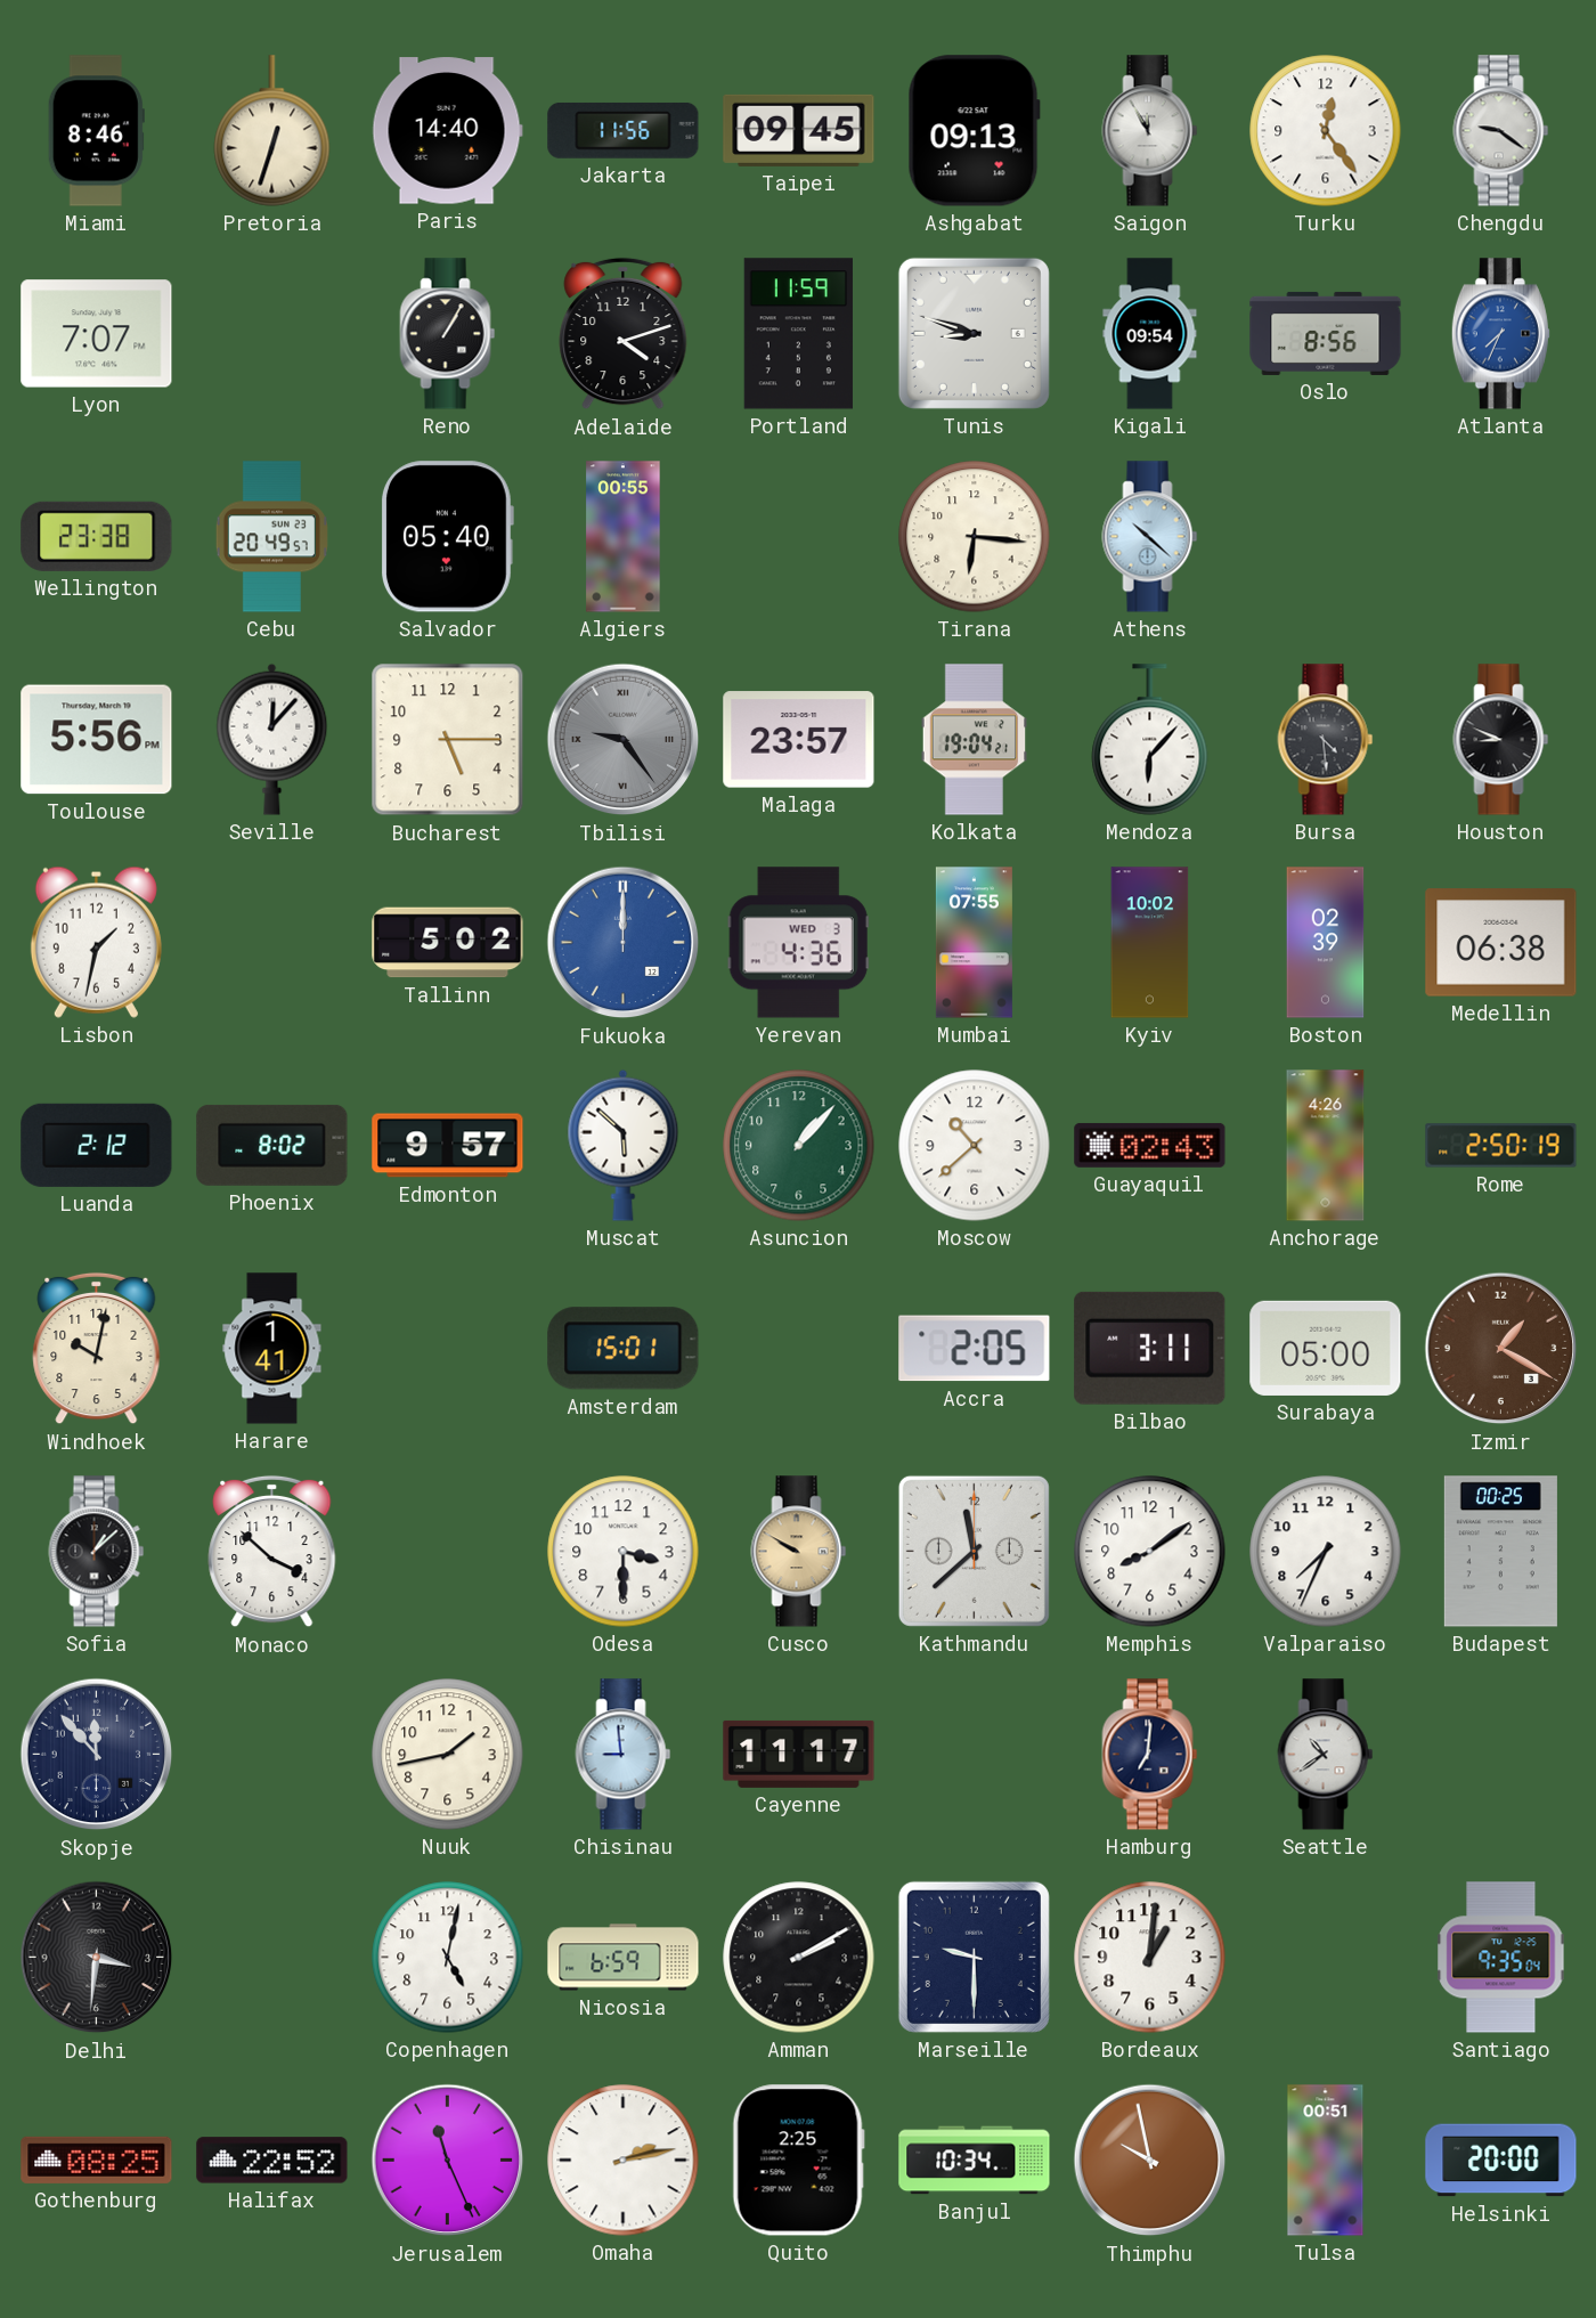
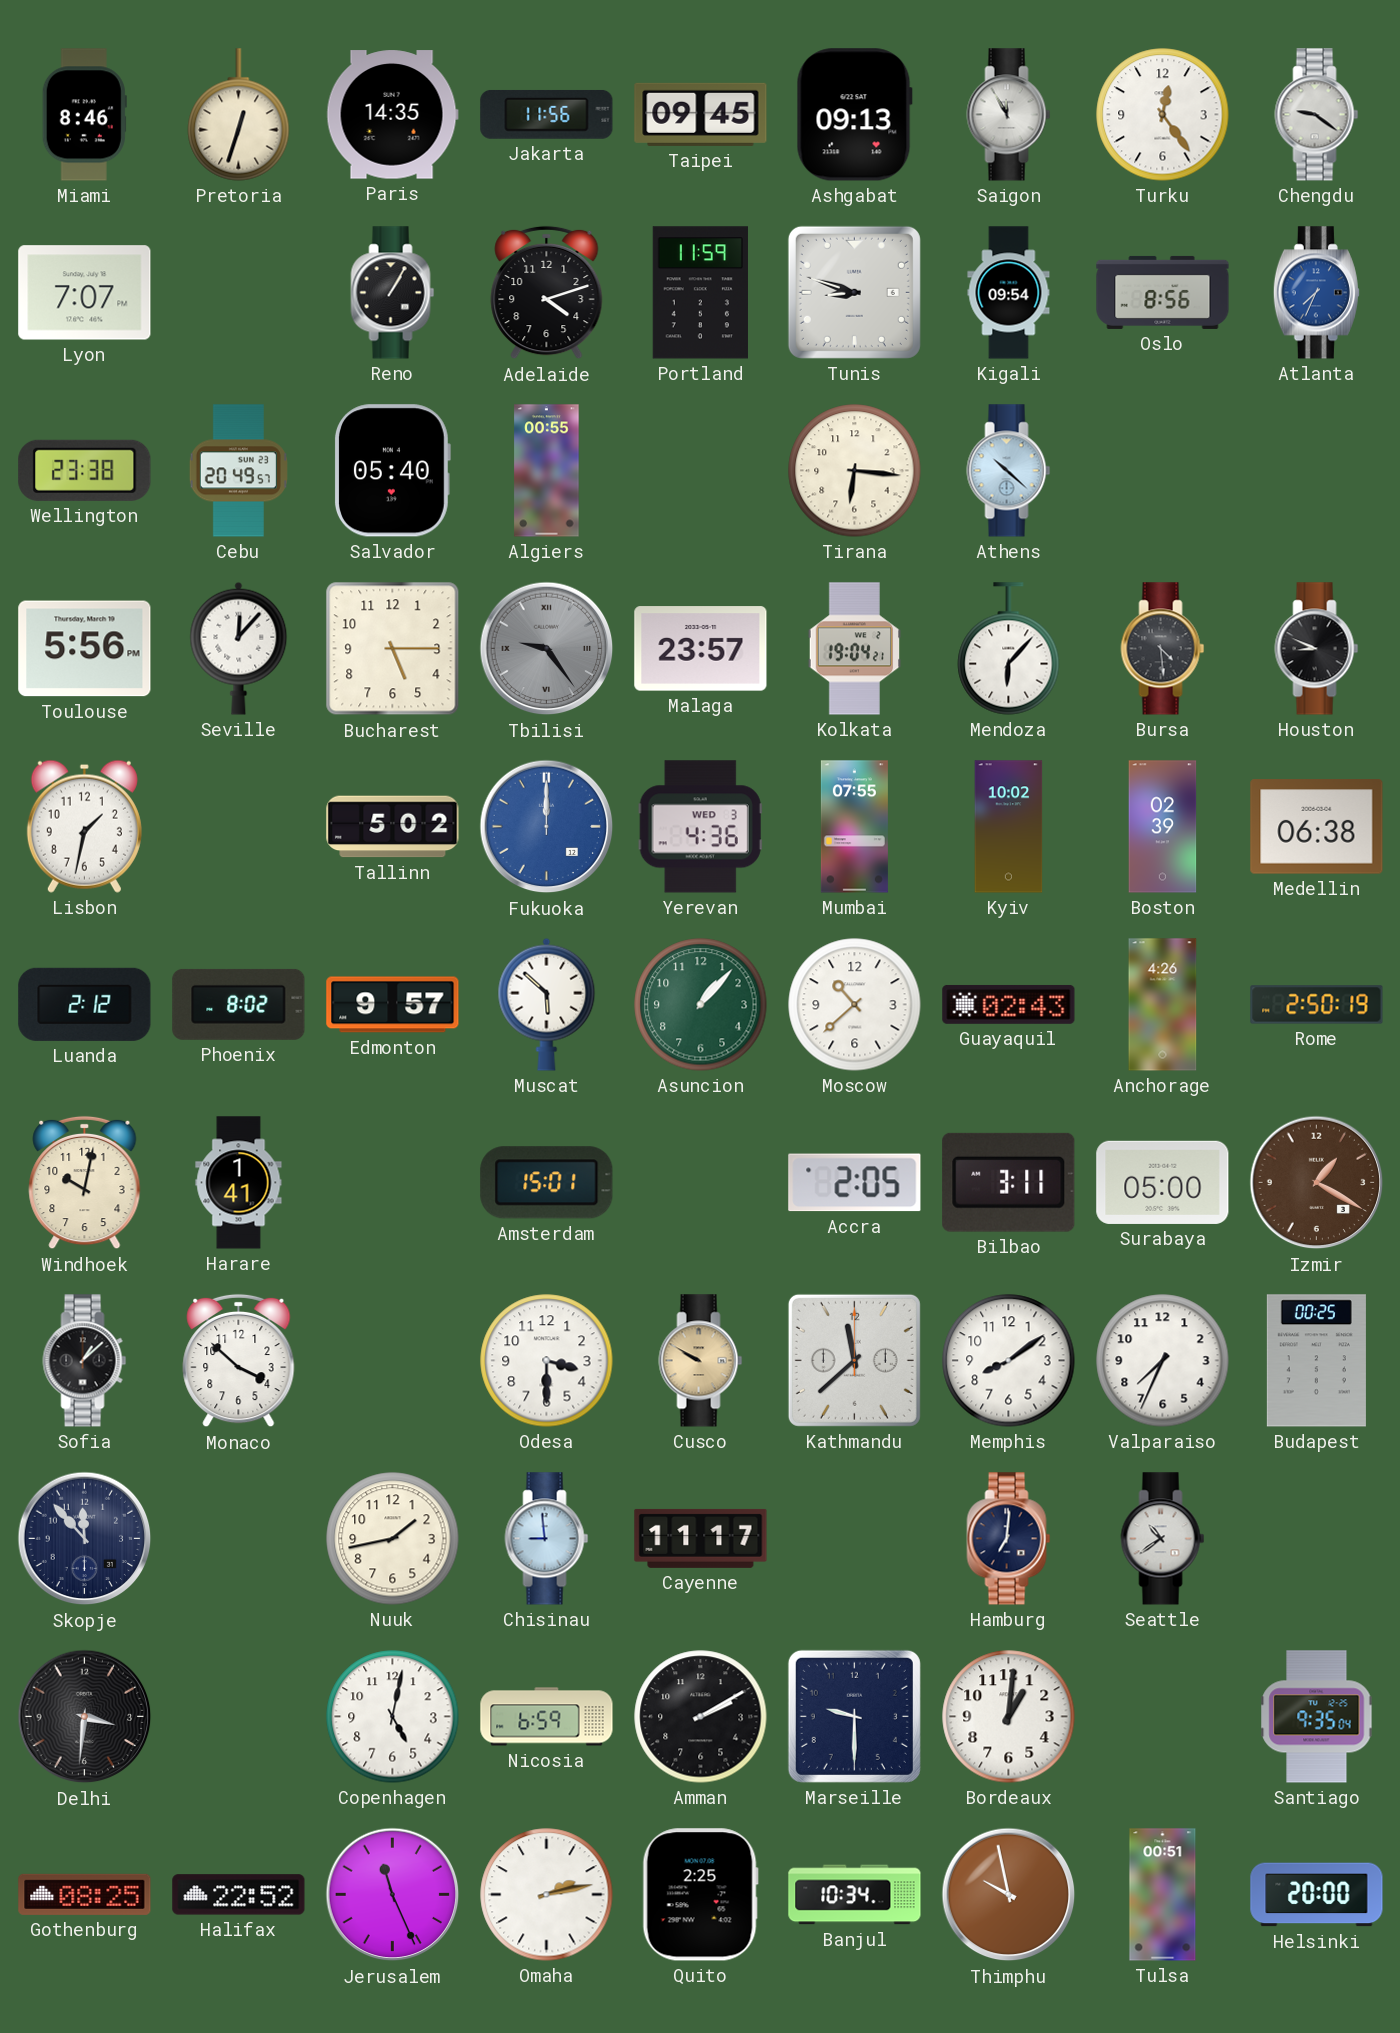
Paris: 14:40 -> 14:35 (392, 115)
